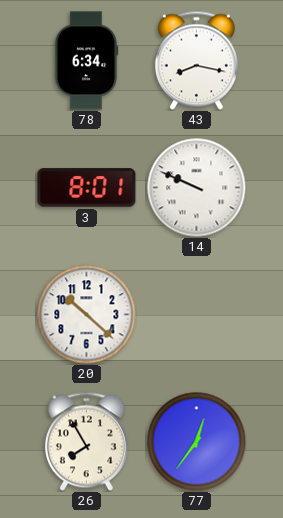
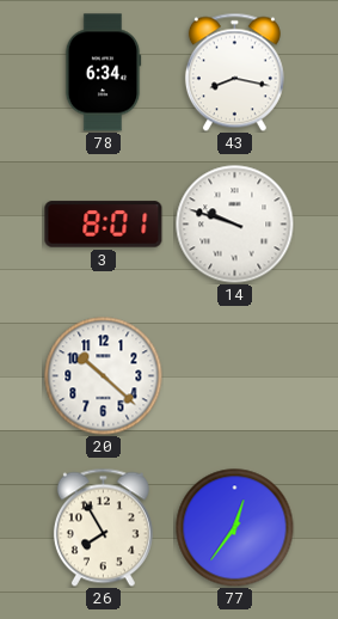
14: 9:49 -> 9:48 (235, 225)
